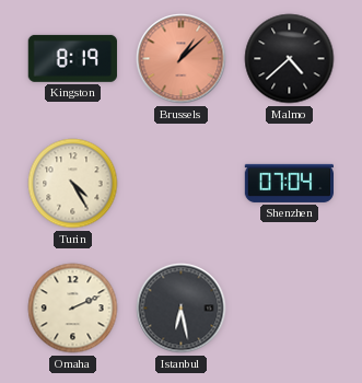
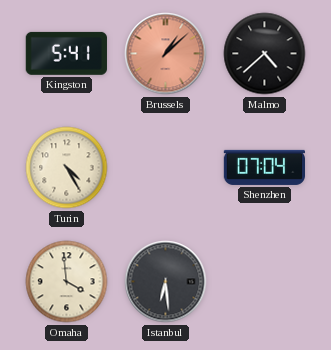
Kingston: 8:19 -> 5:41 (66, 53)
Omaha: 2:11 -> 3:59 (67, 282)
Istanbul: 6:28 -> 6:29 (166, 282)
